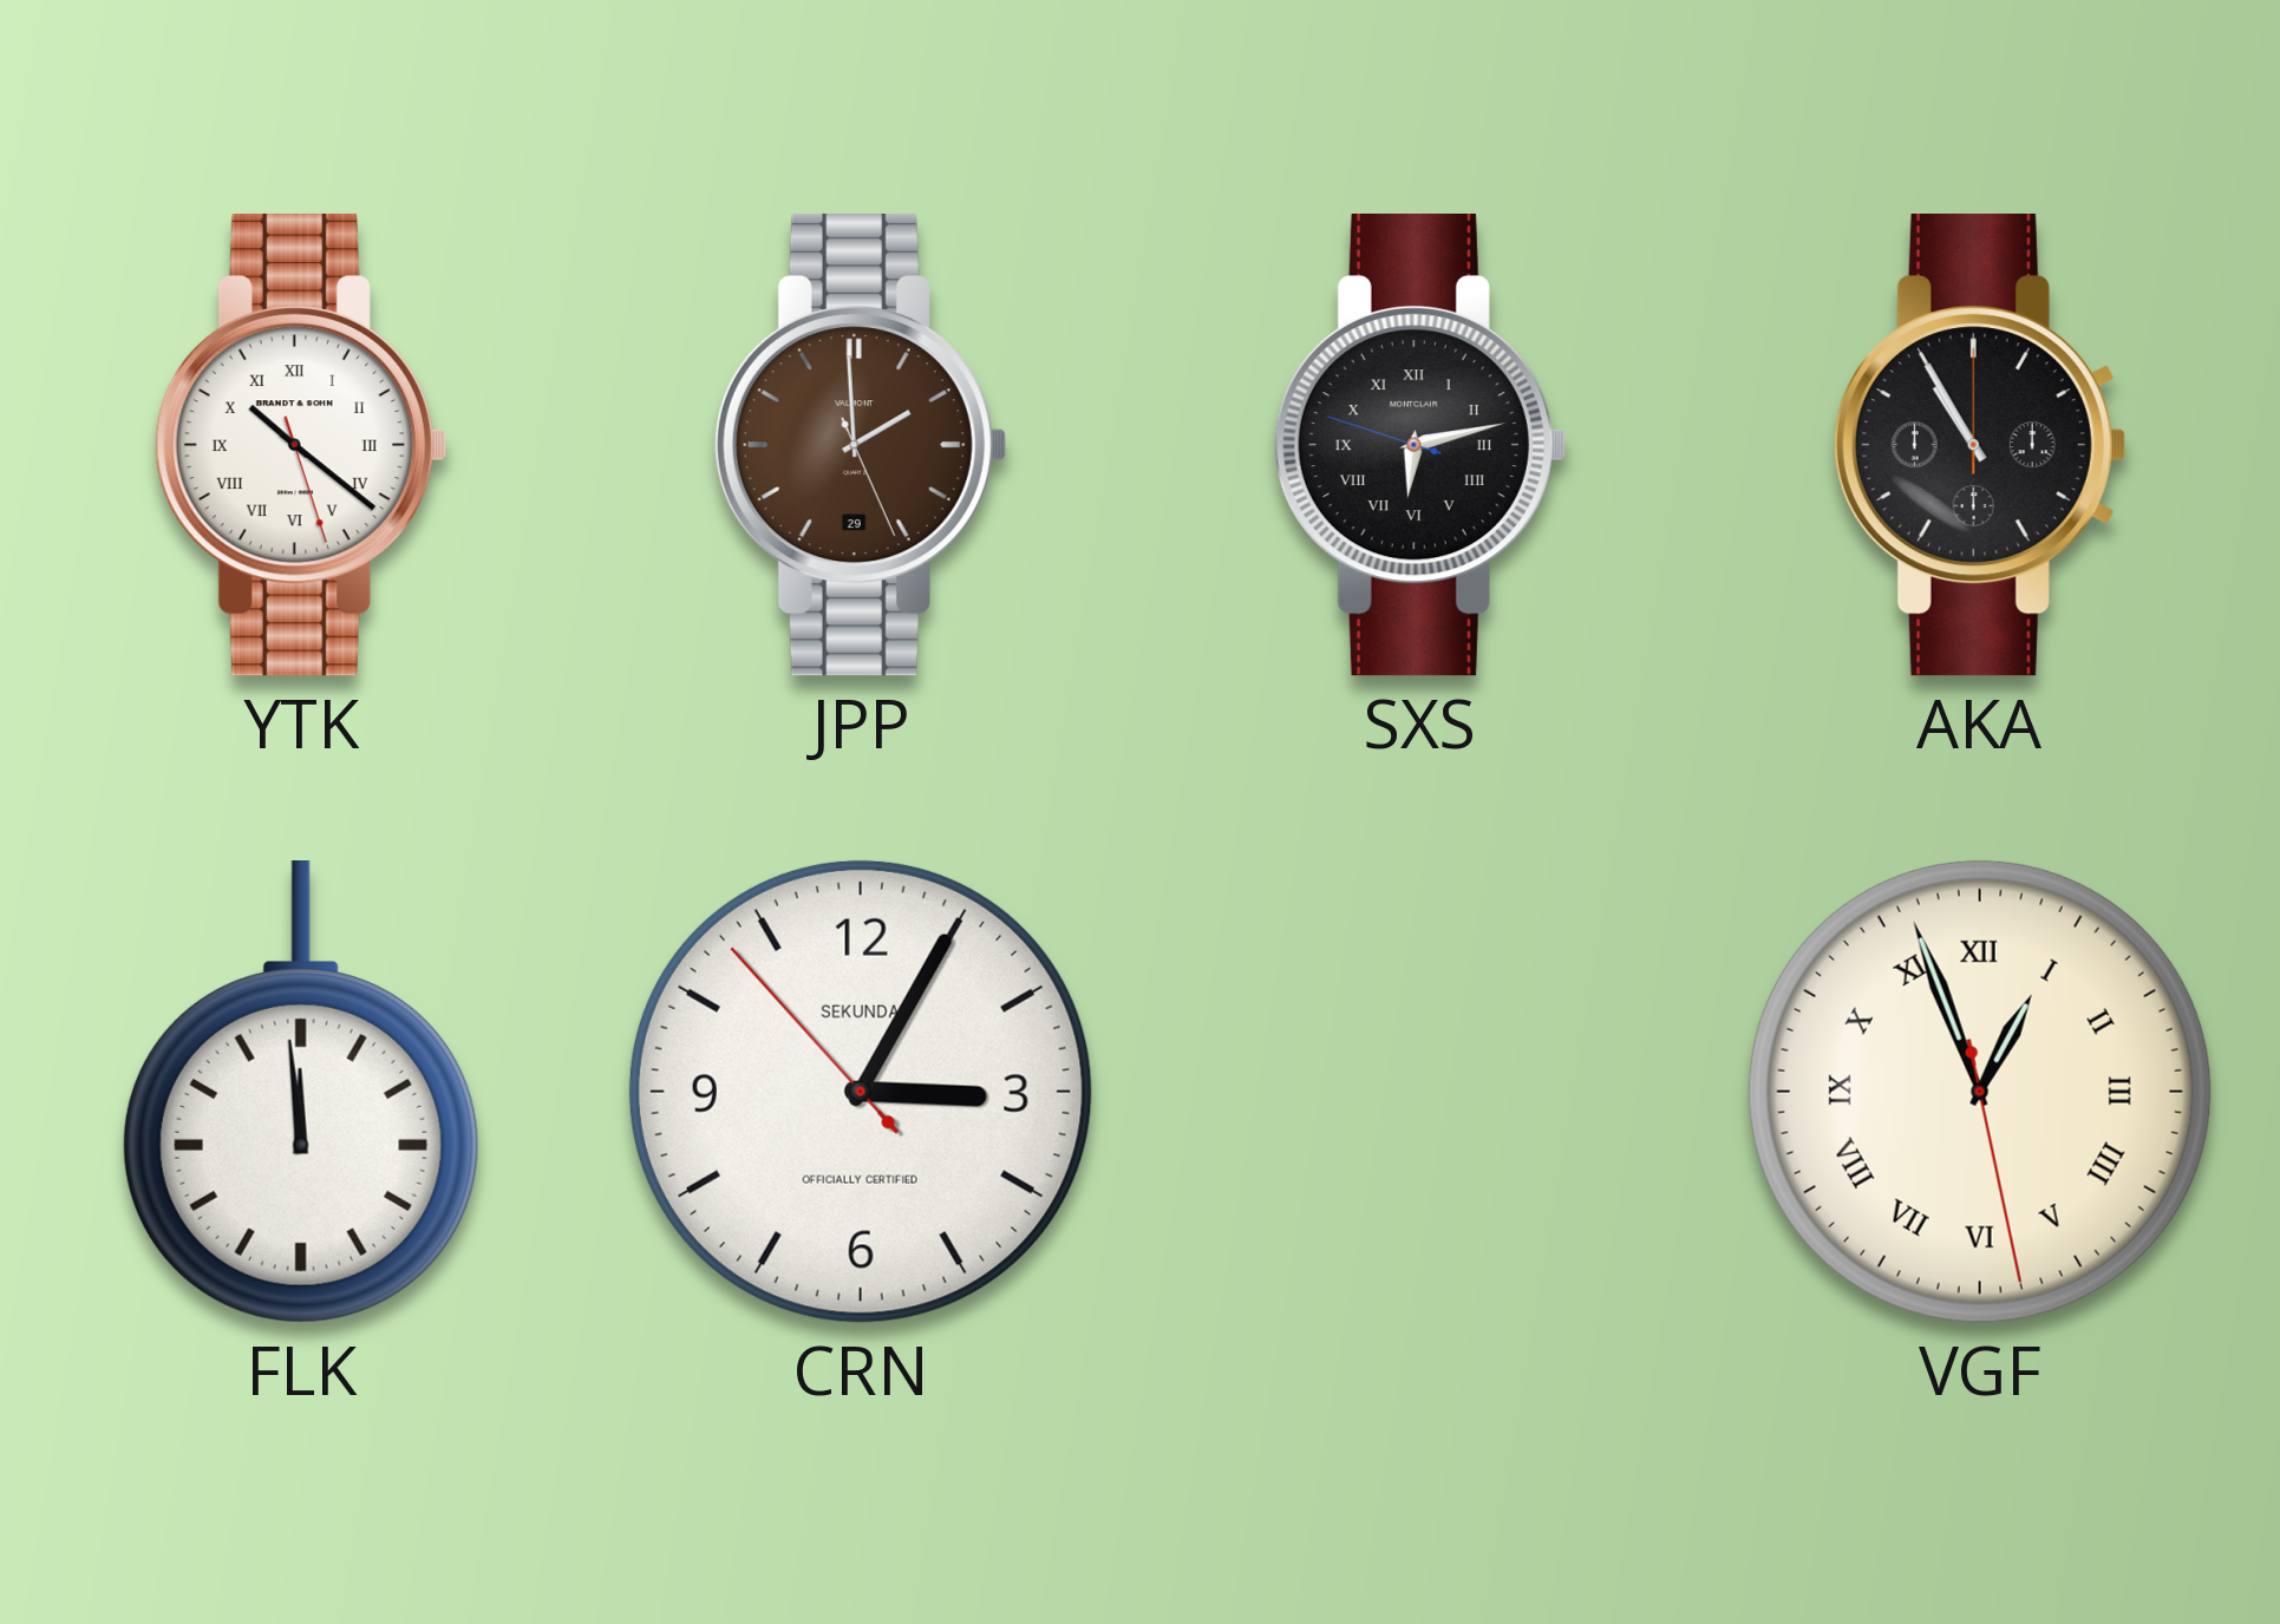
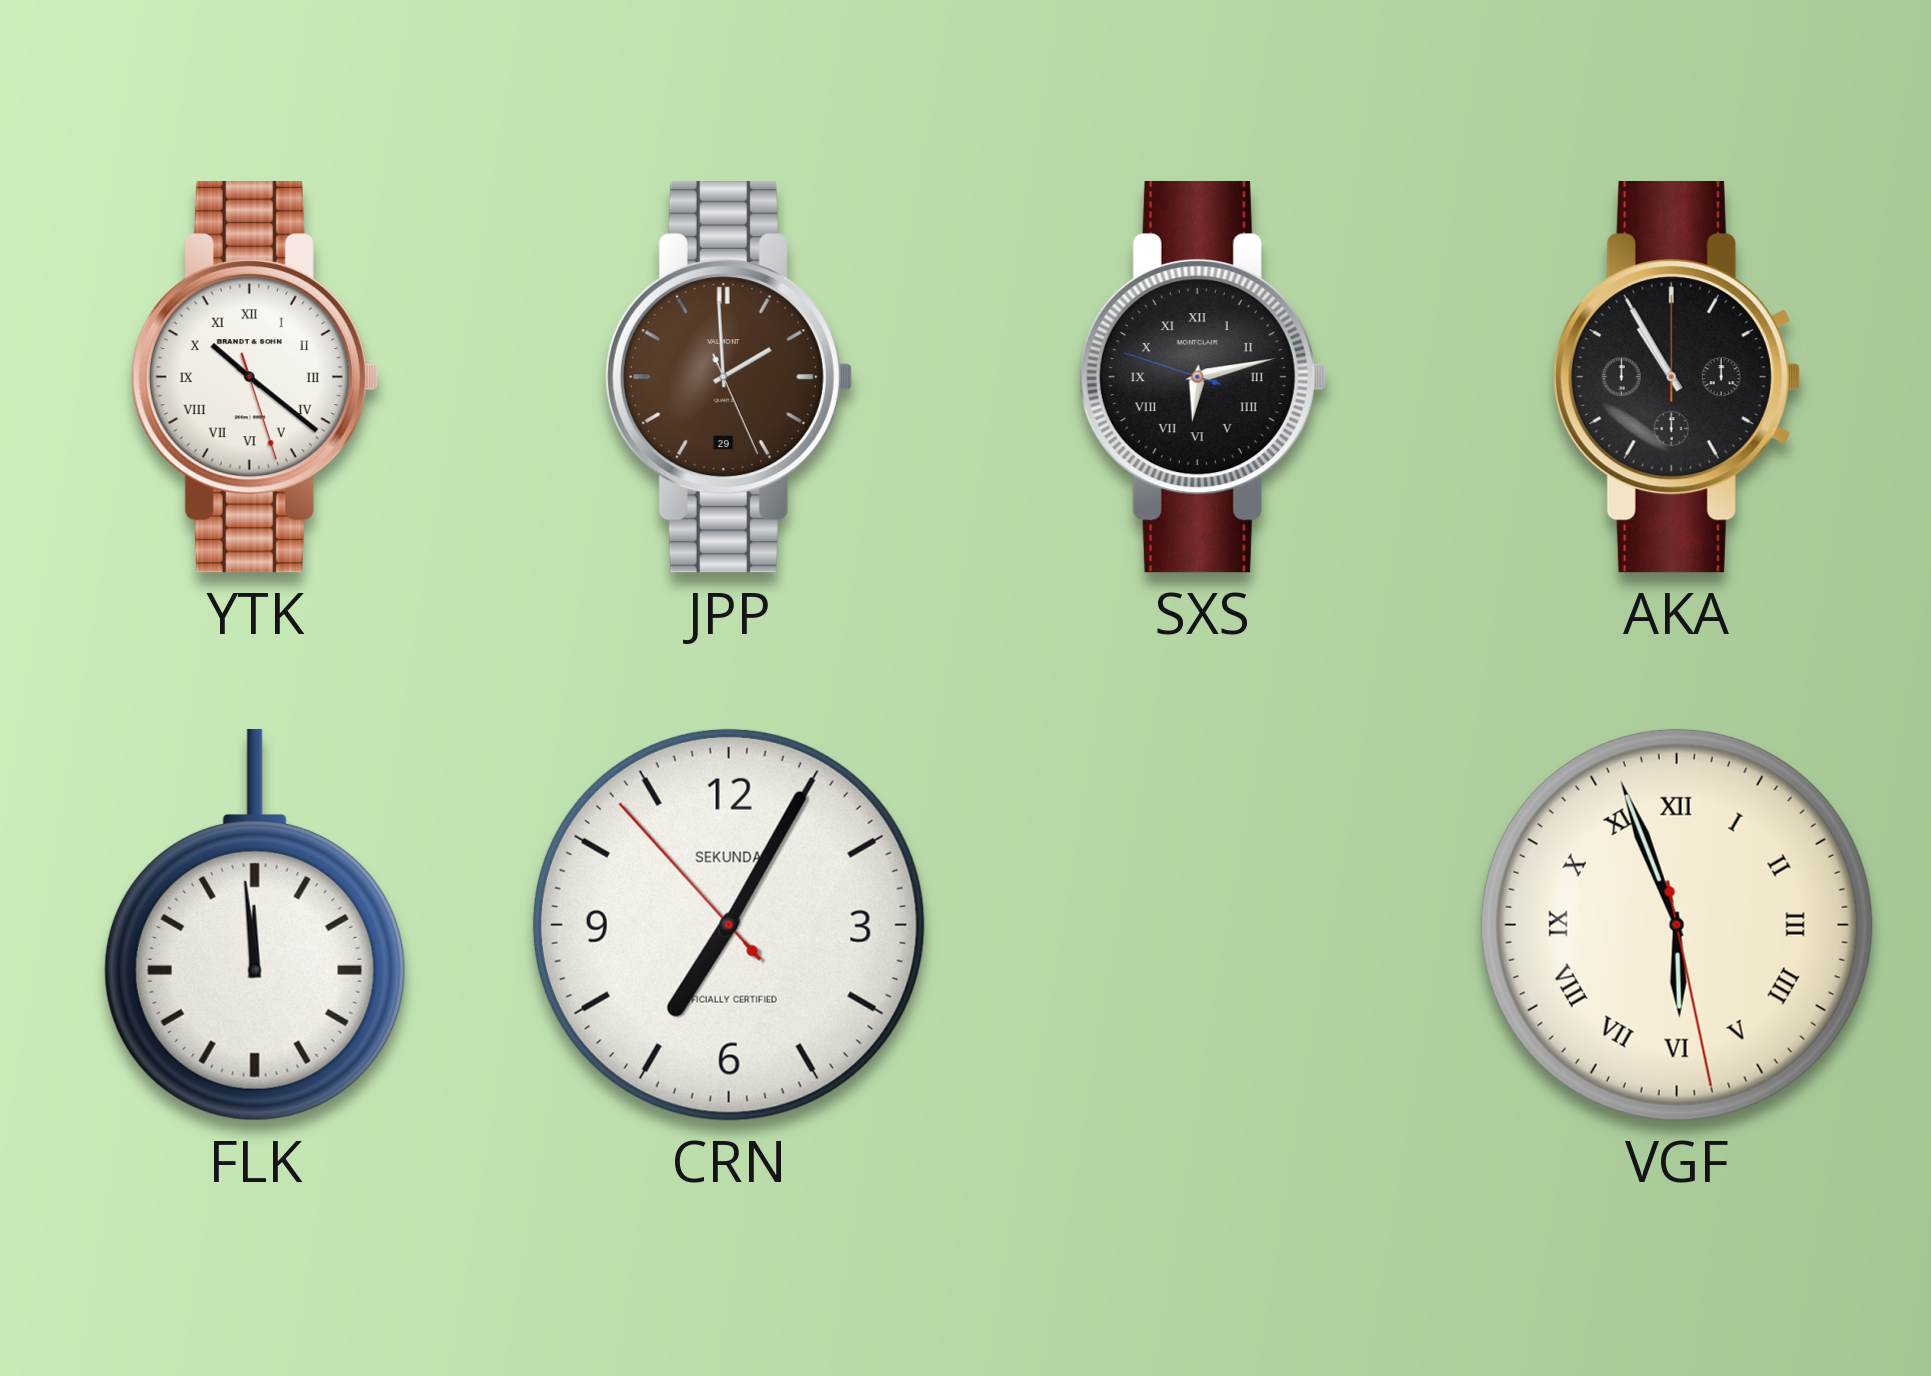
CRN: 3:04 -> 7:04 (729, 925)
VGF: 12:56 -> 5:56 (1677, 925)
